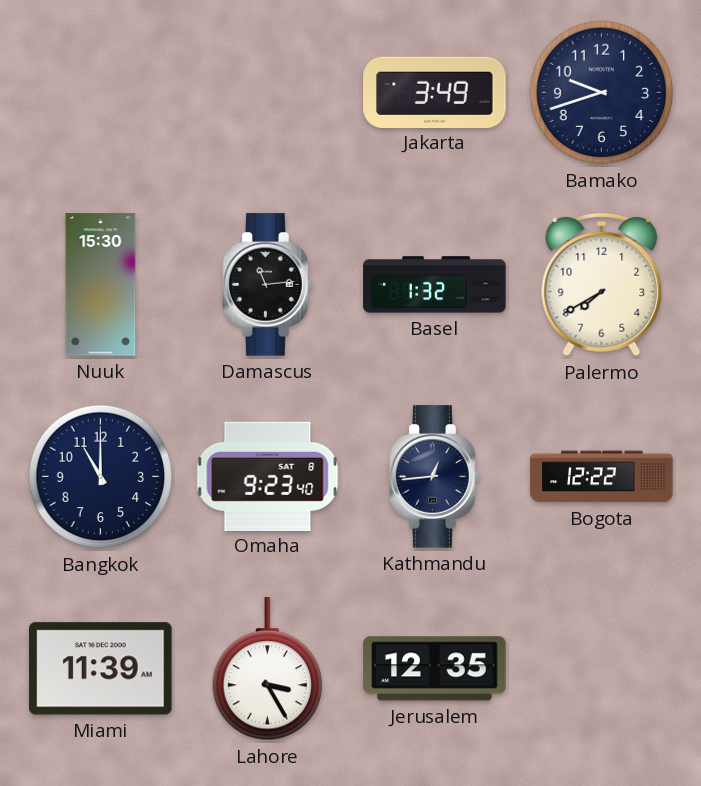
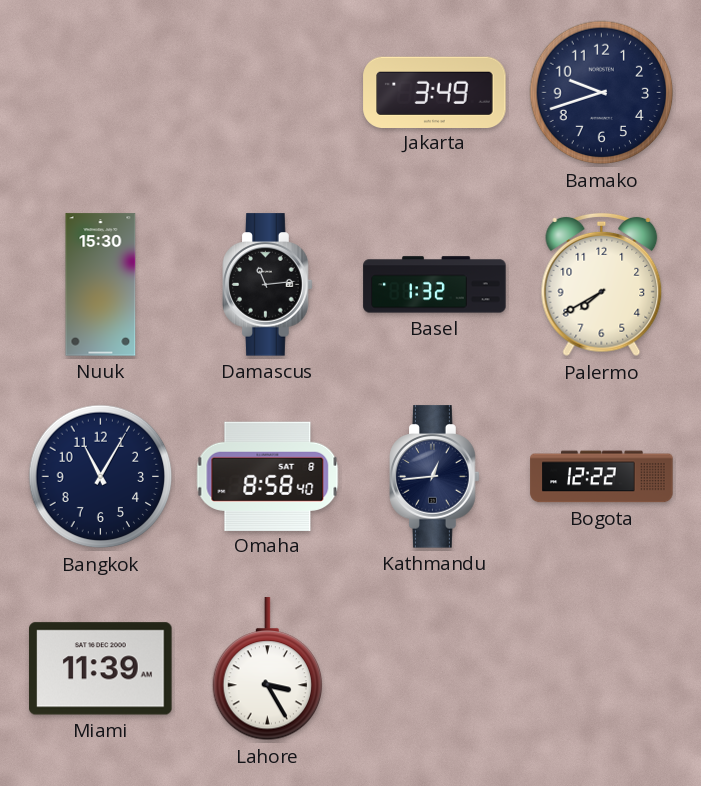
Bangkok: 11:00 -> 11:05 (101, 477)
Omaha: 9:23 -> 8:58 (268, 476)
Jerusalem: 12:35 -> none (435, 669)
